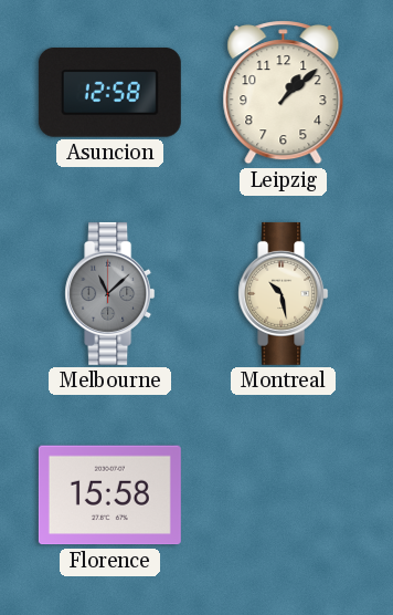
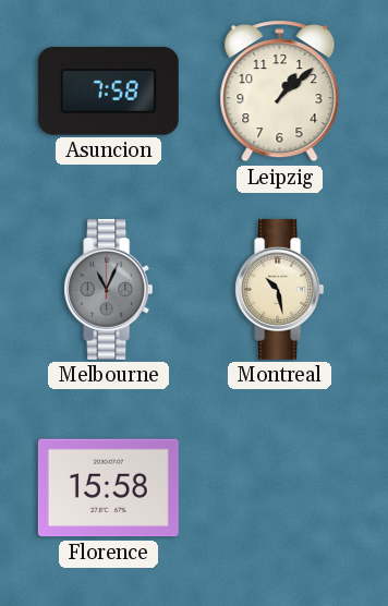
Asuncion: 12:58 -> 7:58 (108, 92)
Melbourne: 11:08 -> 11:04 (109, 289)
